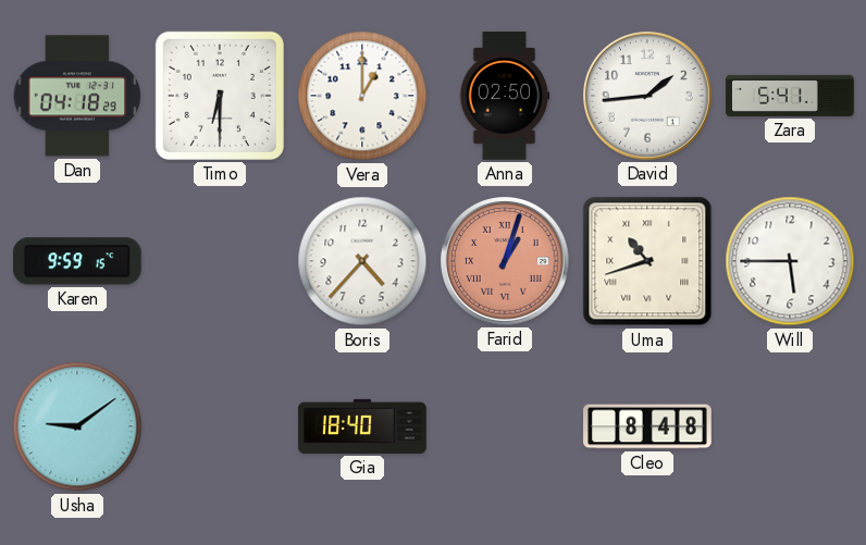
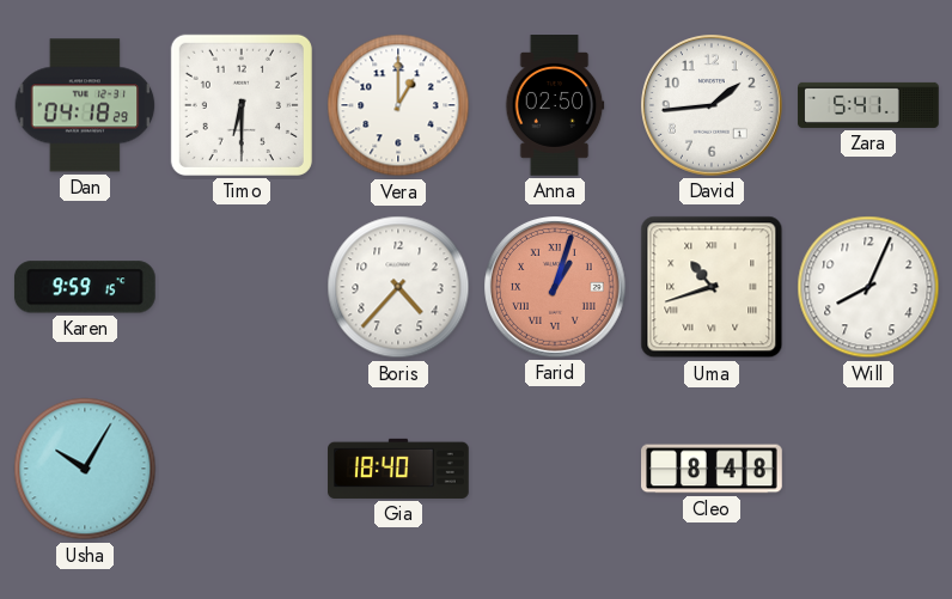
Will: 5:45 -> 8:04 (868, 287)
Usha: 9:09 -> 10:05 (85, 469)
